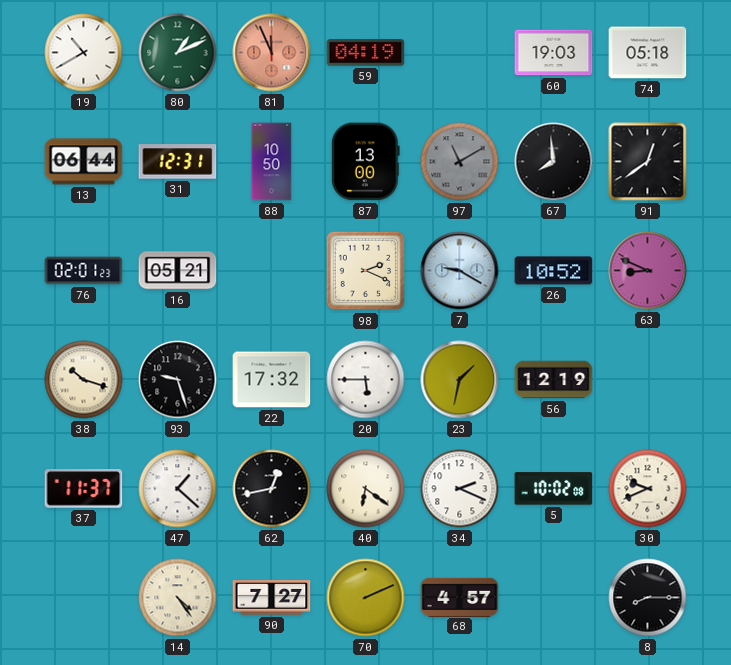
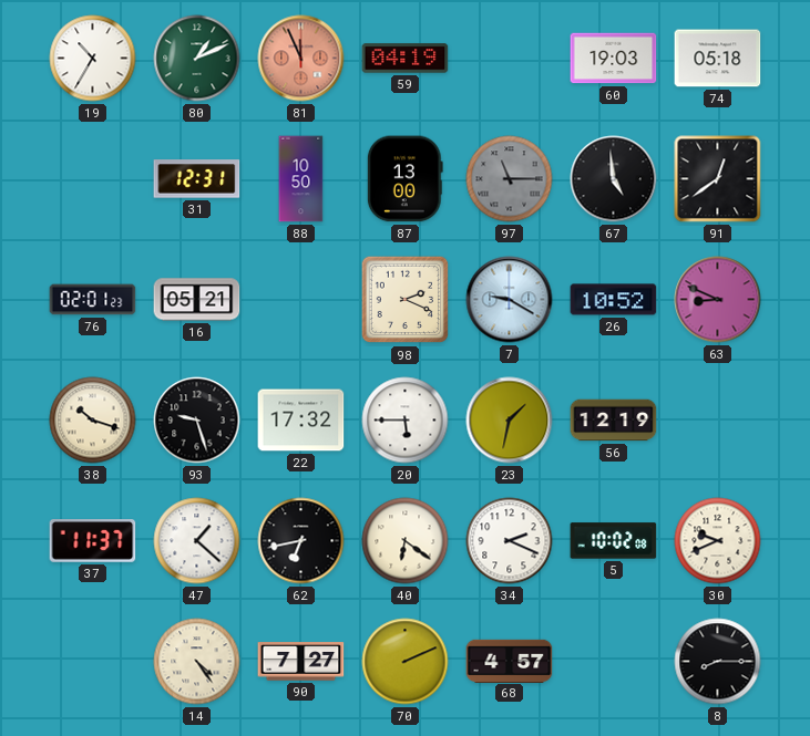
19: 10:40 -> 10:35 (93, 59)
13: 06:44 -> none (84, 162)
97: 11:10 -> 11:15 (510, 179)
67: 7:59 -> 4:59 (614, 179)
62: 12:43 -> 6:43 (301, 541)
